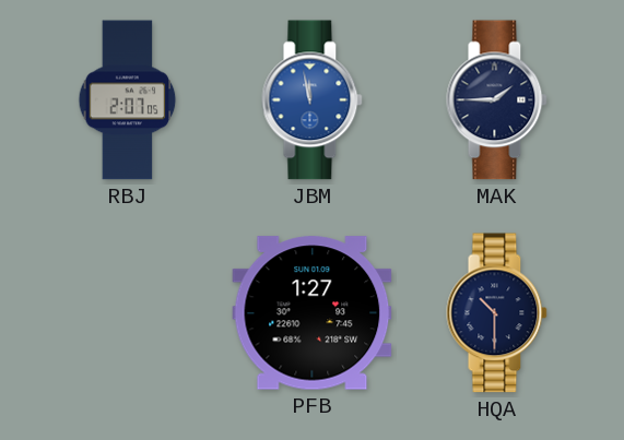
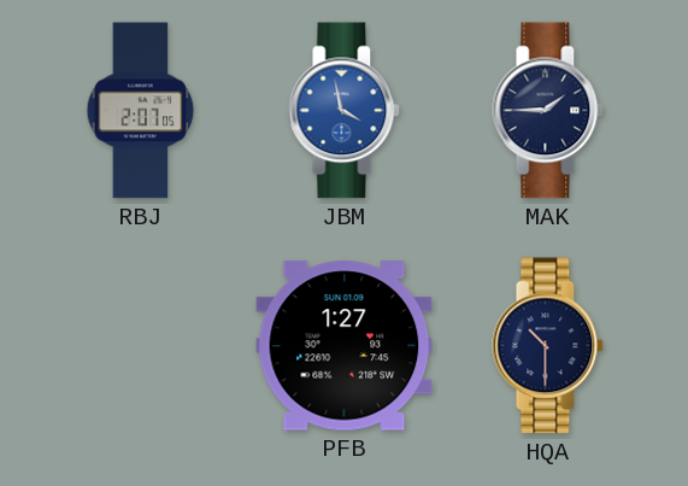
JBM: 11:58 -> 3:58 (345, 111)
